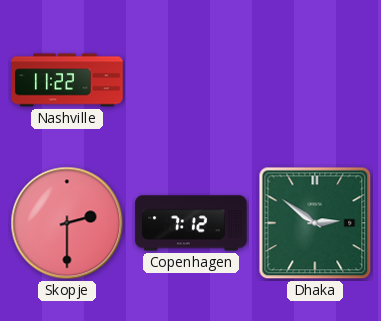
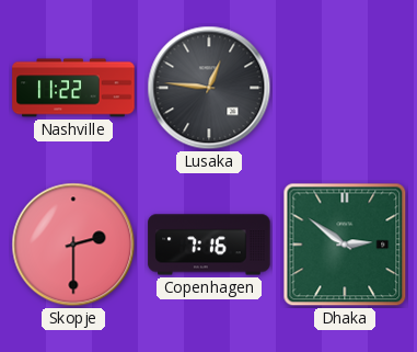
Lusaka: none -> 12:46 (209, 88)
Copenhagen: 7:12 -> 7:16 (209, 245)
